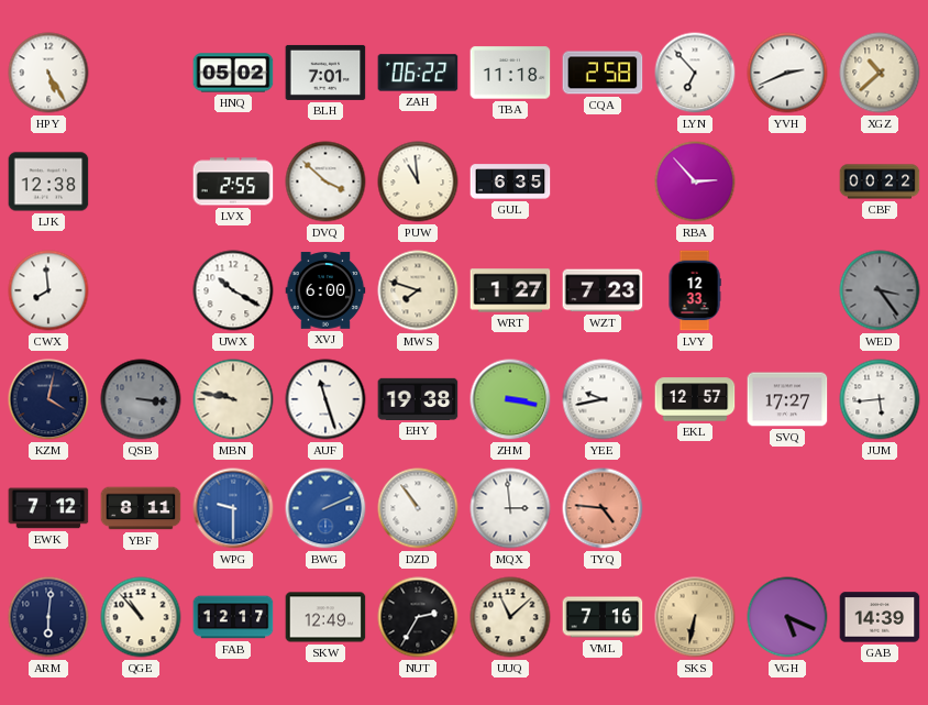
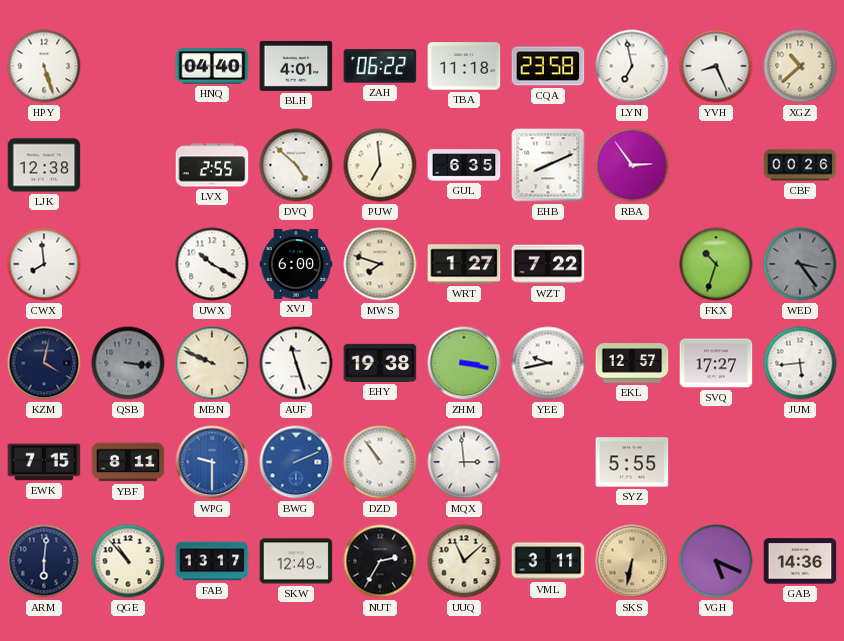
HPY: 5:25 -> 5:27 (44, 66)
HNQ: 05:02 -> 04:40 (212, 66)
BLH: 7:01 -> 4:01 (296, 66)
CQA: 2:58 -> 23:58 (548, 66)
LYN: 6:53 -> 6:58 (632, 66)
YVH: 2:41 -> 8:26 (716, 66)
DVQ: 3:52 -> 4:52 (296, 165)
PUW: 10:59 -> 6:59 (380, 165)
EHB: none -> 8:11 (548, 165)
RBA: 2:53 -> 2:54 (632, 165)
CBF: 00:22 -> 00:26 (800, 165)
WZT: 7:23 -> 7:22 (548, 264)
LVY: 12:33 -> none (695, 290)
FKX: none -> 10:33 (716, 264)
MBN: 9:47 -> 9:49 (212, 363)
EWK: 7:12 -> 7:15 (44, 462)
TYQ: 4:46 -> none (603, 508)
SYZ: none -> 5:55 (632, 462)
FAB: 12:17 -> 13:17 (212, 561)
VML: 7:16 -> 3:11 (548, 561)
GAB: 14:39 -> 14:36 (800, 561)
